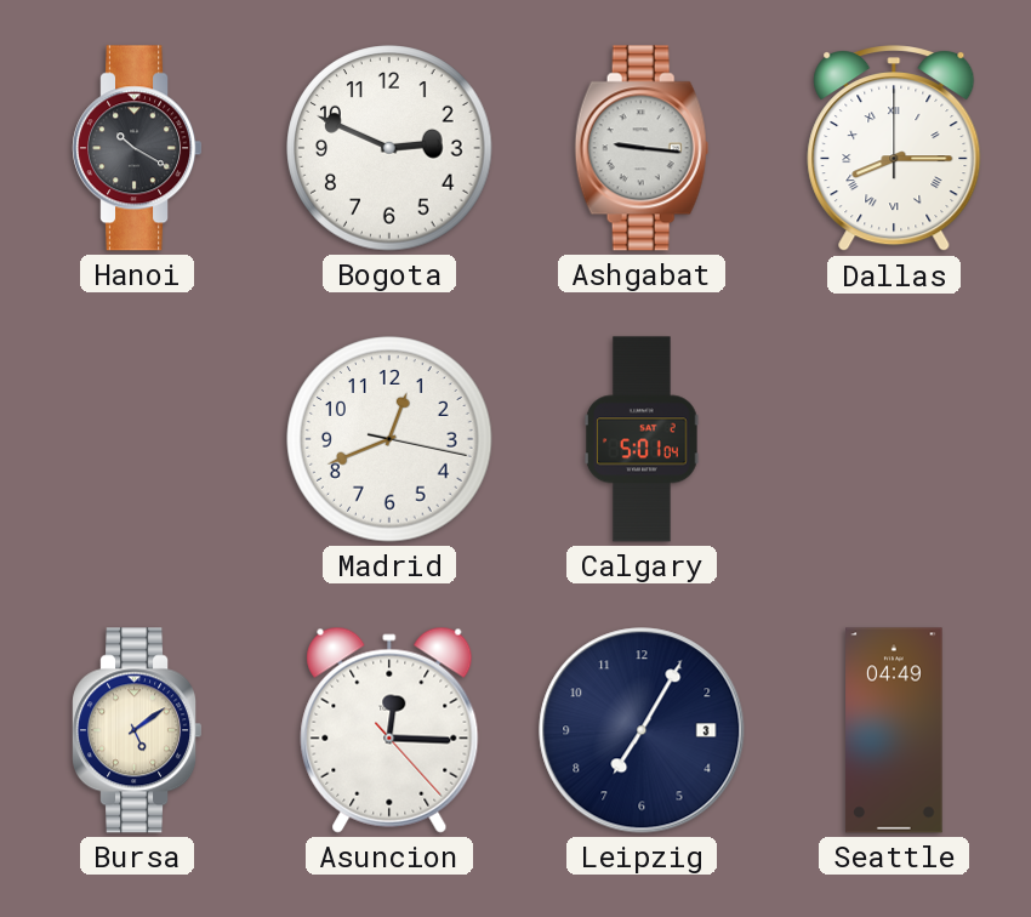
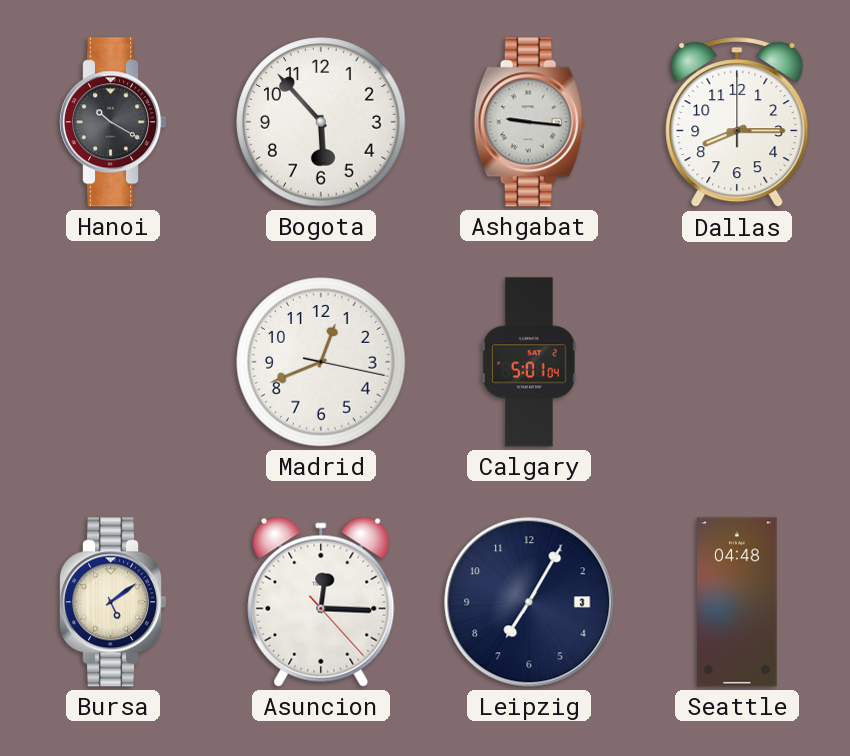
Bogota: 2:49 -> 5:53 (321, 122)
Dallas numerals: Roman -> Arabic (737, 123)
Seattle: 04:49 -> 04:48 (737, 602)
